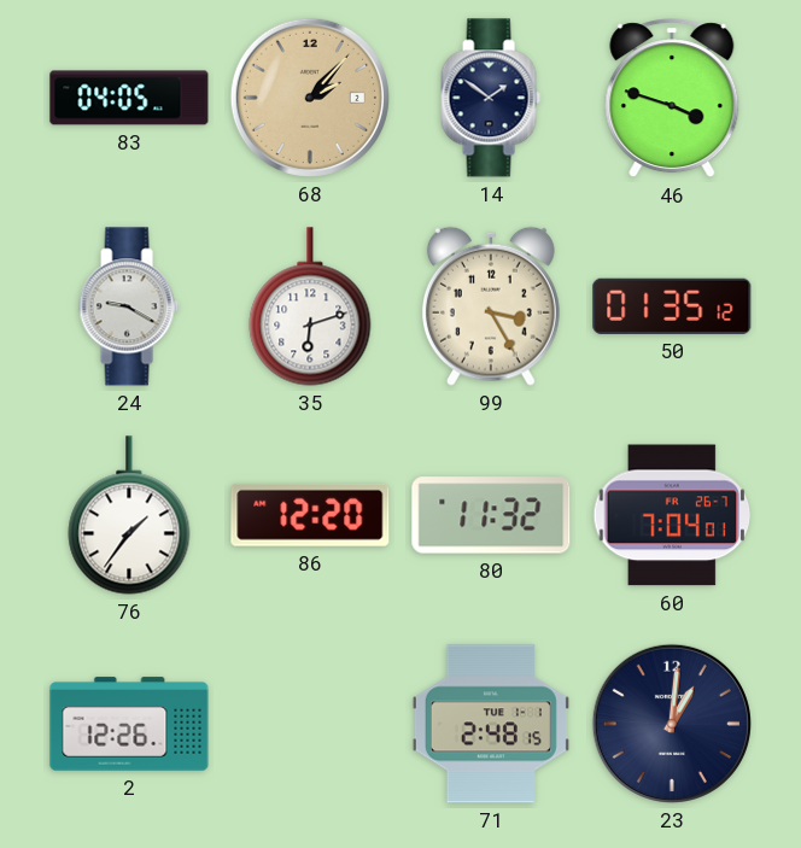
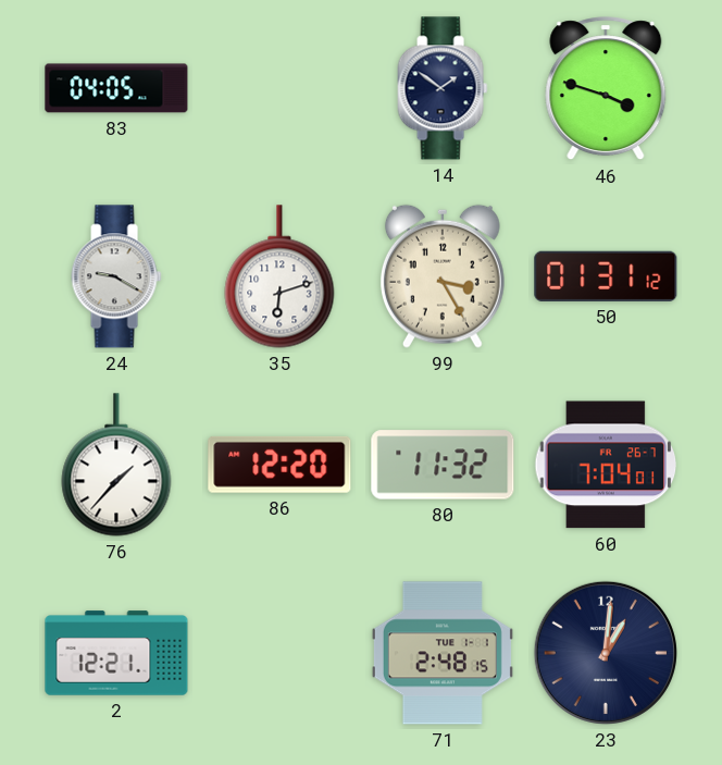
68: 2:07 -> none (310, 98)
50: 01:35 -> 01:31 (606, 276)
76: 1:36 -> 1:37 (116, 465)
2: 12:26 -> 12:21 (116, 653)
